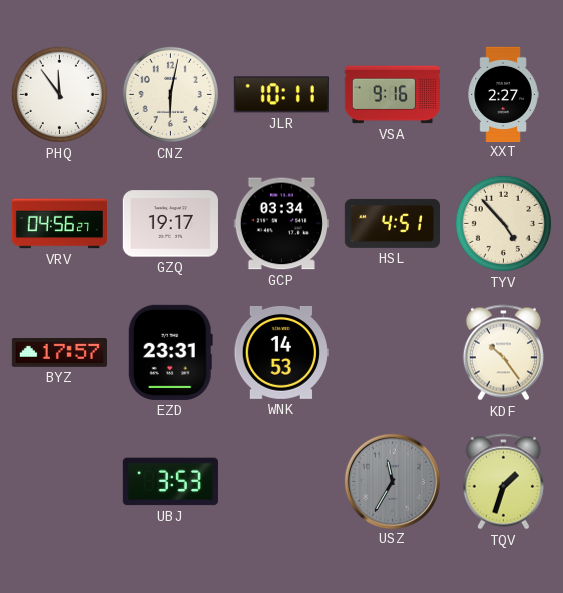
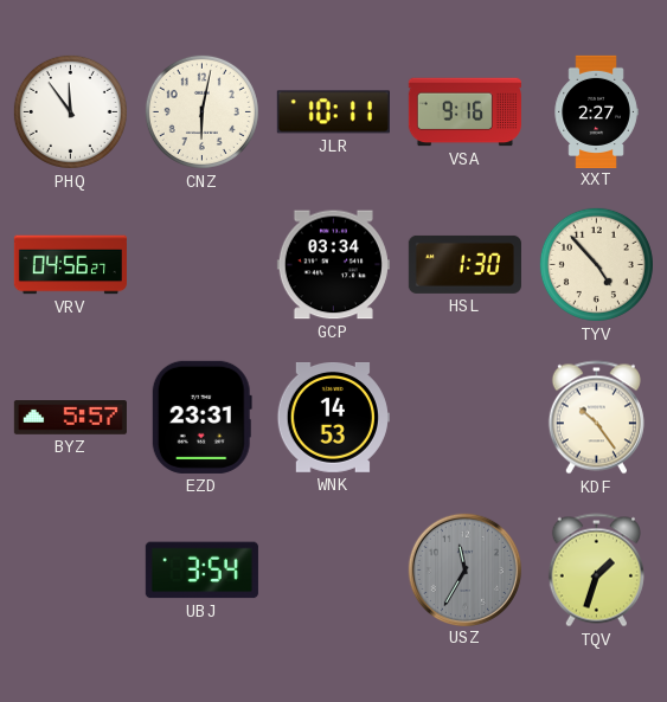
GZQ: 19:17 -> none (170, 224)
HSL: 4:51 -> 1:30 (464, 264)
BYZ: 17:57 -> 5:57 (70, 418)
UBJ: 3:53 -> 3:54 (201, 571)
